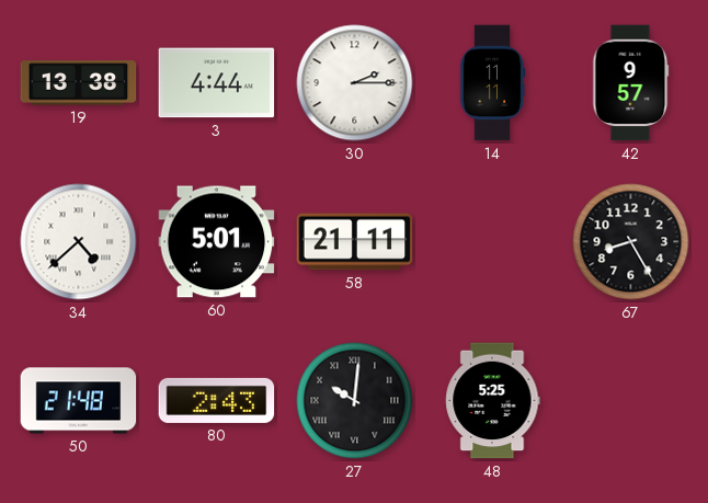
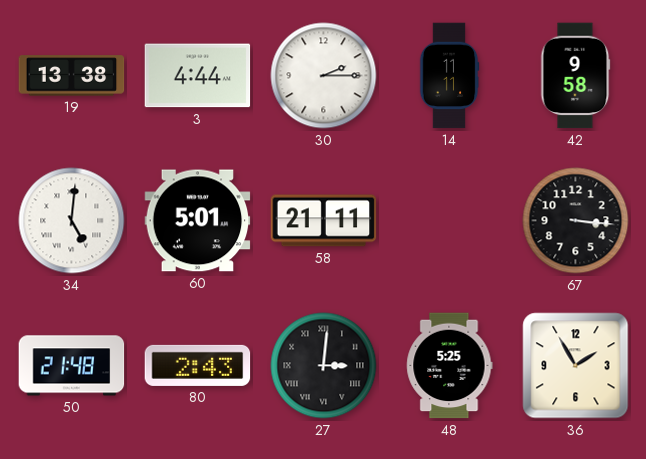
42: 9:57 -> 9:58 (576, 76)
34: 4:38 -> 5:01 (72, 221)
67: 8:25 -> 3:16 (576, 221)
27: 10:01 -> 3:01 (324, 366)
36: none -> 1:55 (576, 366)
